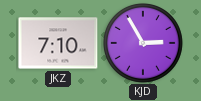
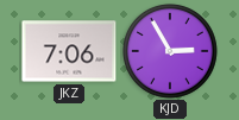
JKZ: 7:10 -> 7:06 (69, 51)
